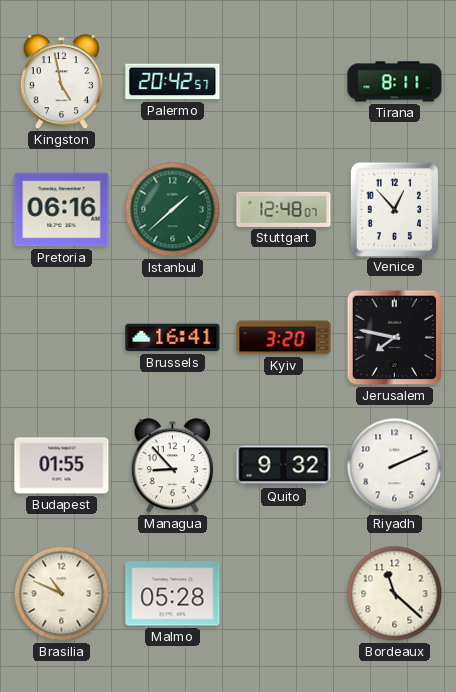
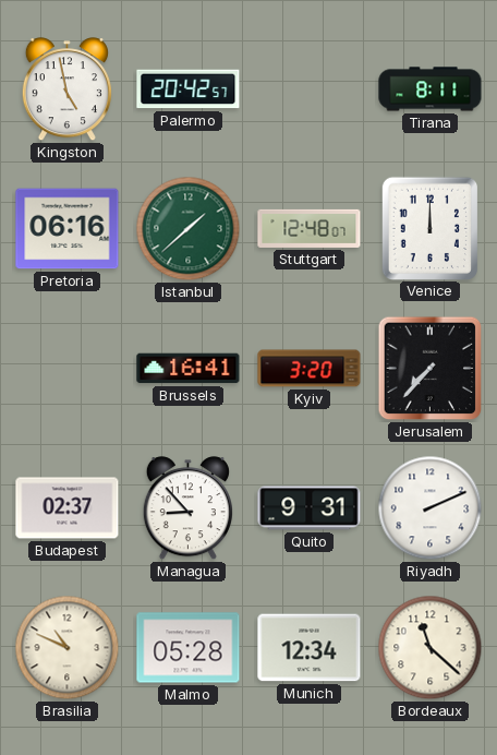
Venice: 12:53 -> 12:00 (429, 228)
Jerusalem: 7:47 -> 7:37 (431, 369)
Budapest: 01:55 -> 02:37 (68, 508)
Quito: 9:32 -> 9:31 (310, 508)
Munich: none -> 12:34 (310, 648)
